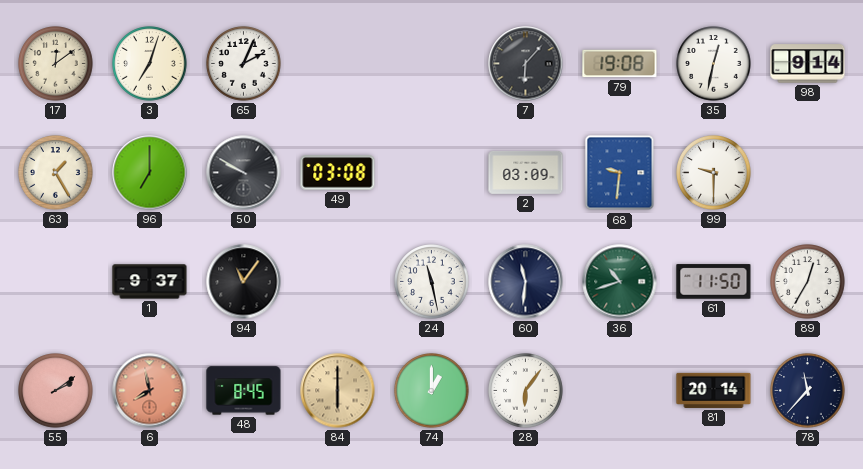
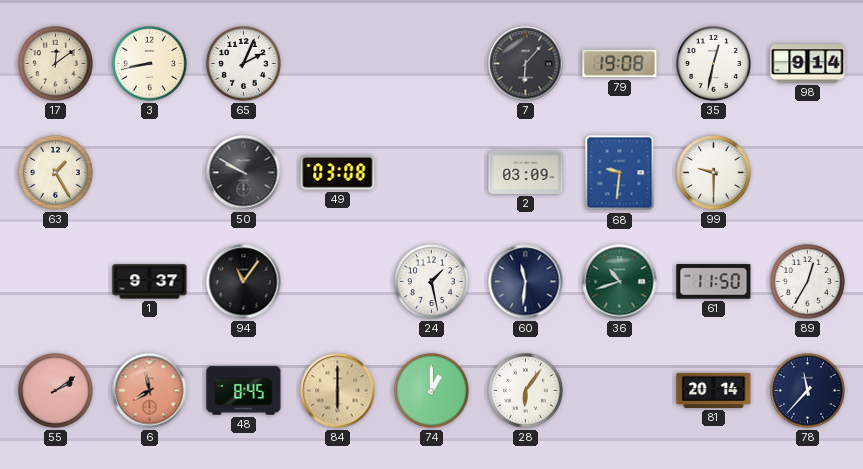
3: 7:03 -> 8:43 (150, 64)
96: 7:00 -> none (150, 173)
24: 11:28 -> 1:28 (432, 282)
